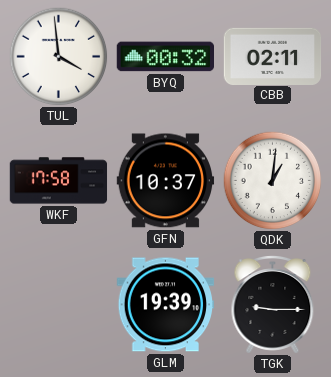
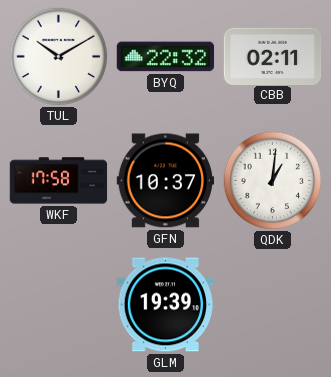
TUL: 3:59 -> 10:10 (59, 57)
BYQ: 00:32 -> 22:32 (166, 57)
TGK: 9:15 -> none (273, 305)
